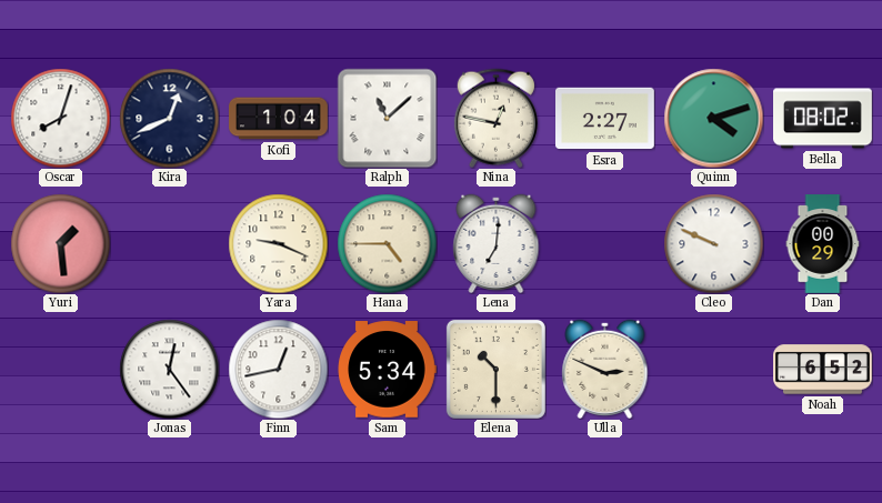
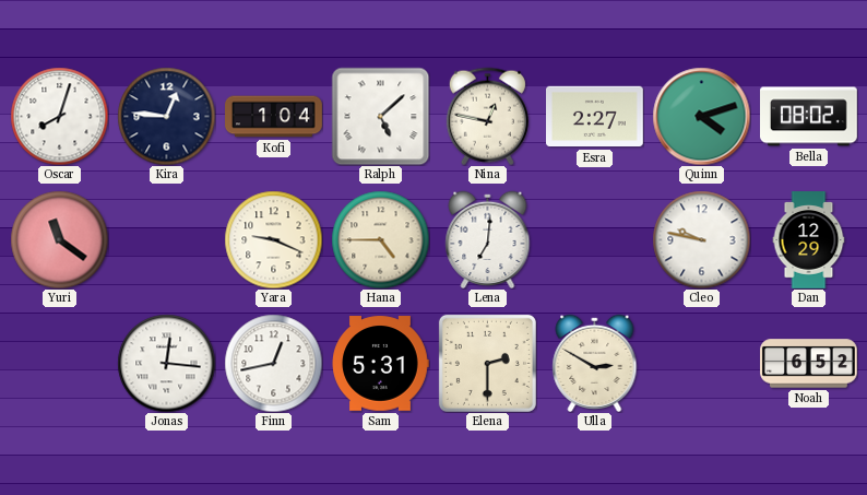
Kira: 12:41 -> 12:46 (166, 116)
Ralph: 11:08 -> 5:08 (380, 116)
Yuri: 1:29 -> 11:21 (59, 239)
Cleo: 9:49 -> 9:47 (701, 239)
Dan: 00:29 -> 12:29 (809, 240)
Jonas: 12:24 -> 12:16 (166, 363)
Sam: 5:34 -> 5:31 (380, 364)
Elena: 10:30 -> 2:30 (487, 363)
Ulla: 2:49 -> 2:50 (595, 363)
